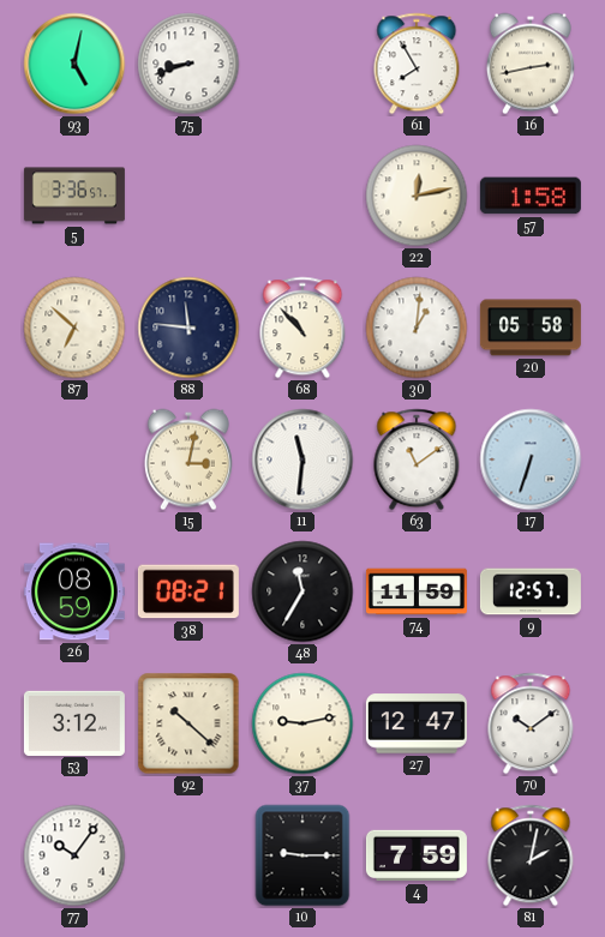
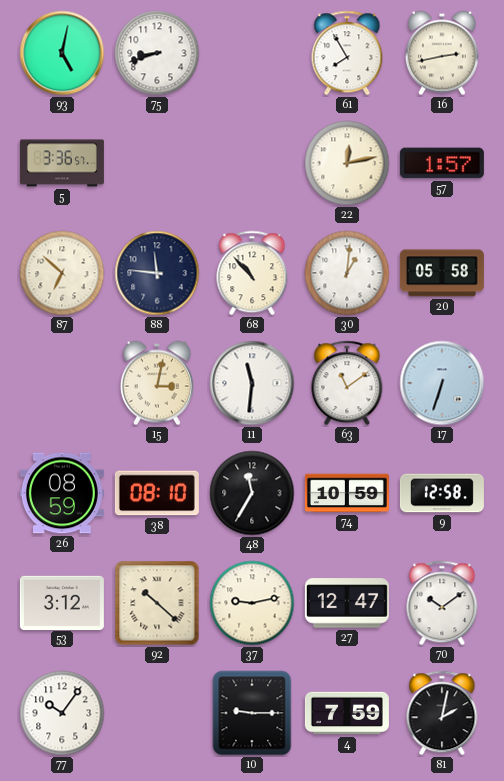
57: 1:58 -> 1:57 (442, 163)
38: 08:21 -> 08:10 (157, 493)
74: 11:59 -> 10:59 (347, 493)
9: 12:57 -> 12:58 (442, 493)
